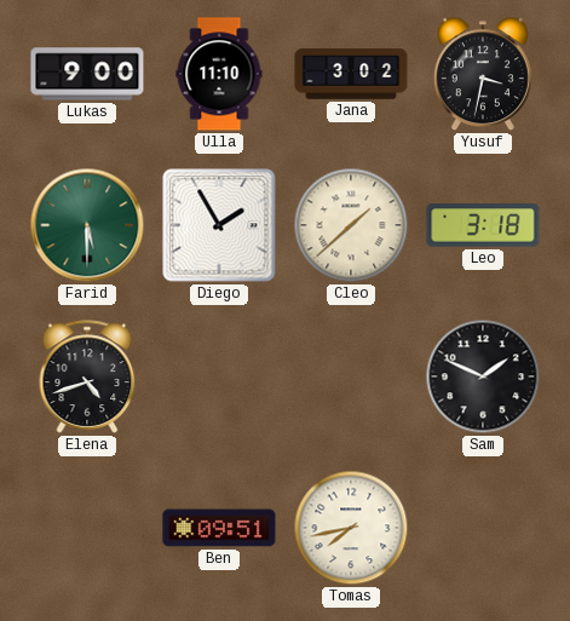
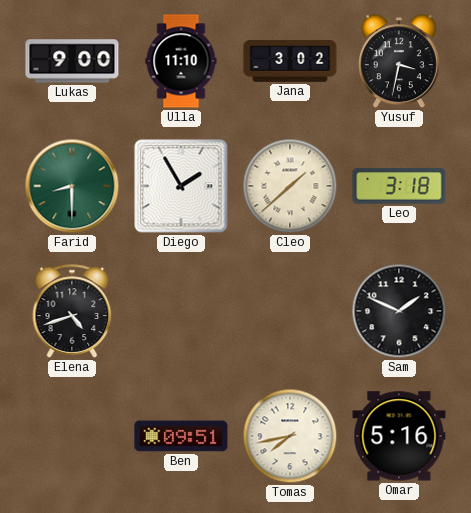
Farid: 5:30 -> 8:30 (72, 186)
Omar: none -> 5:16 (399, 436)
